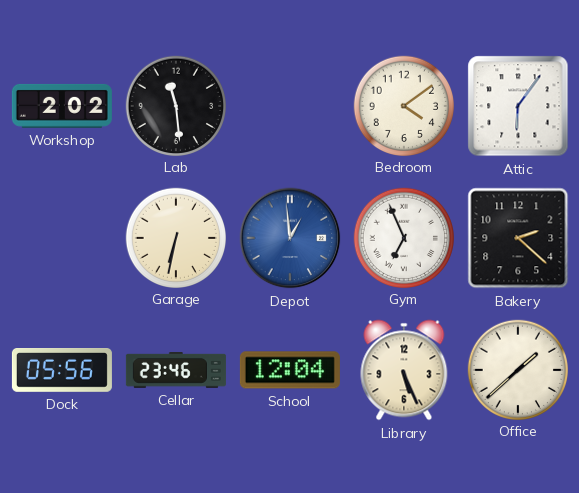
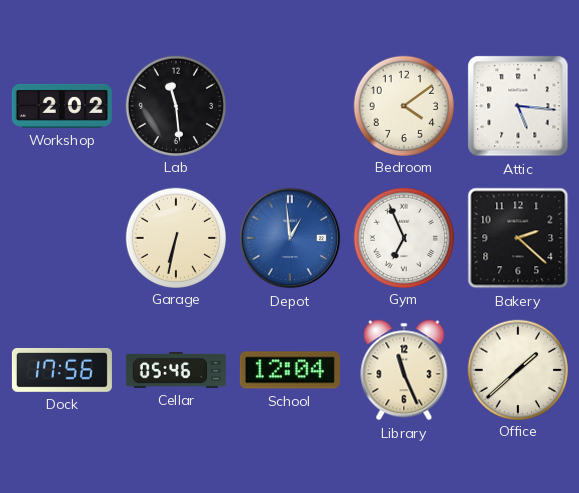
Attic: 6:06 -> 5:16 (518, 106)
Dock: 05:56 -> 17:56 (62, 371)
Cellar: 23:46 -> 05:46 (176, 371)
Library: 5:26 -> 11:26 (404, 370)
